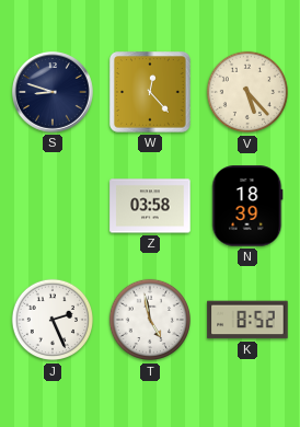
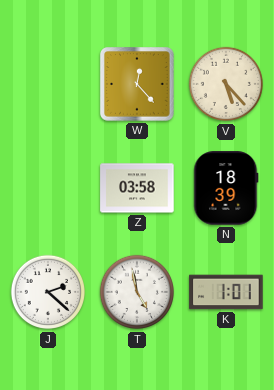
S: 8:48 -> none (54, 93)
J: 2:26 -> 2:22 (48, 292)
K: 8:52 -> 1:01 (226, 292)
